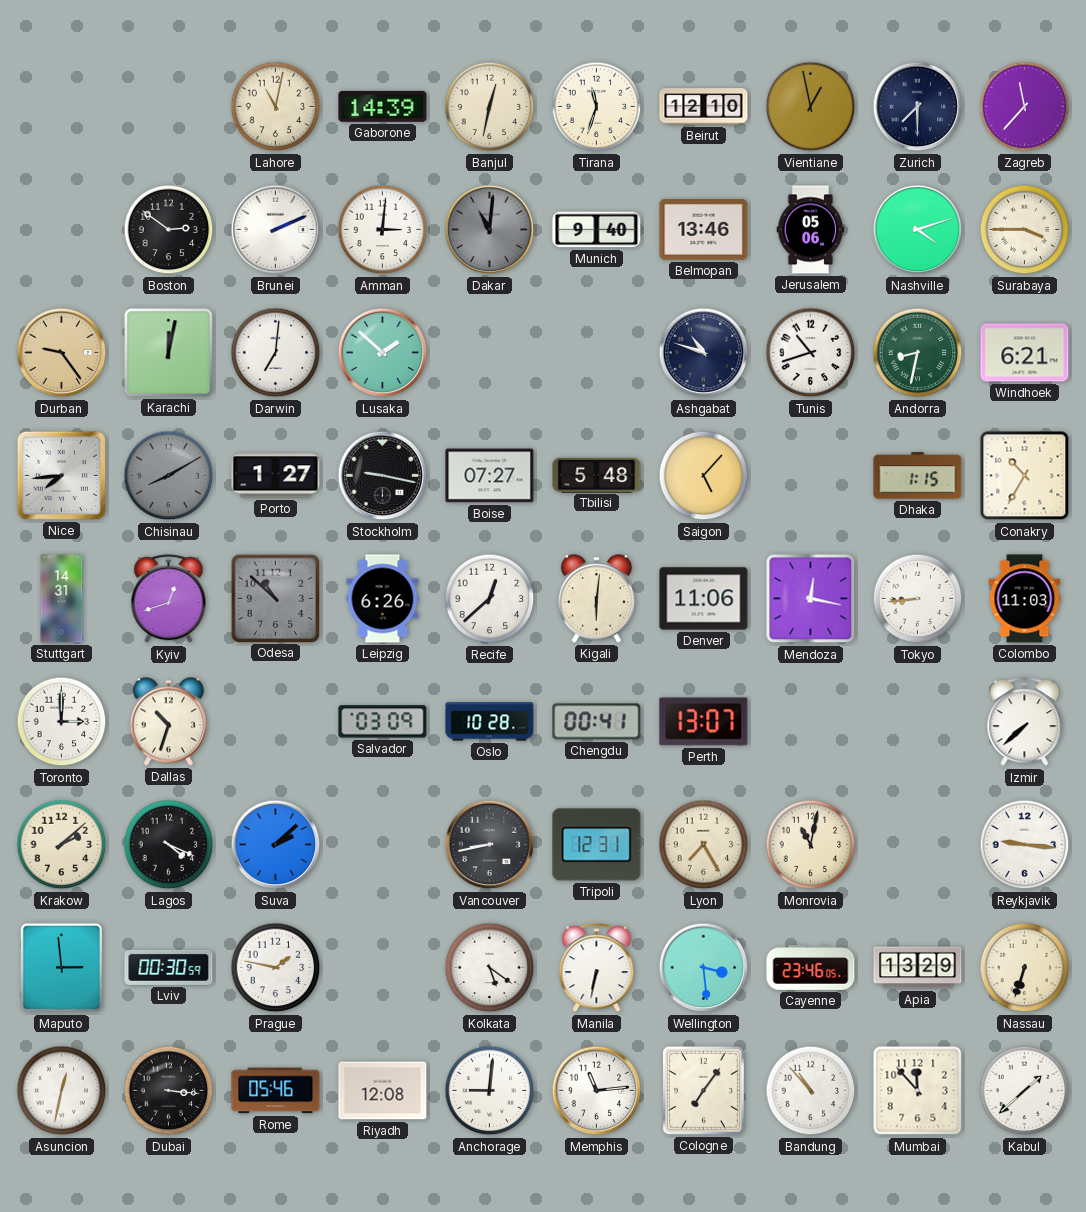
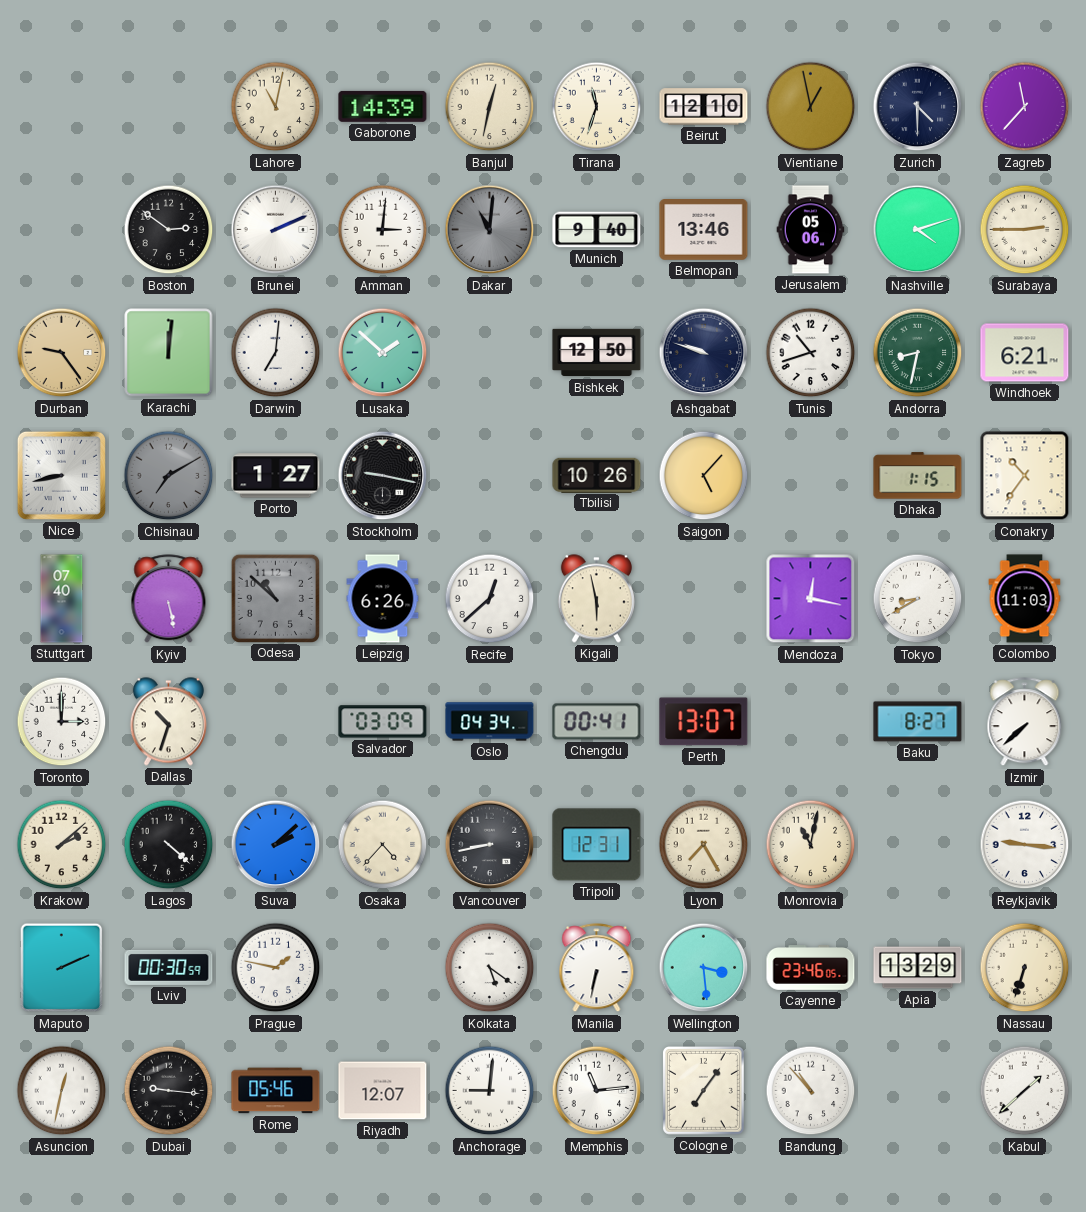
Zurich: 7:30 -> 4:30 (918, 107)
Surabaya: 3:45 -> 2:45 (1025, 230)
Karachi: 12:02 -> 12:01 (169, 353)
Bishkek: none -> 12:50 (597, 353)
Ashgabat: 10:48 -> 9:48 (704, 353)
Nice: 7:44 -> 8:43 (61, 475)
Chisinau: 8:10 -> 7:10 (169, 476)
Boise: 07:27 -> none (490, 476)
Tbilisi: 5:48 -> 10:26 (597, 475)
Conakry: 10:35 -> 10:36 (1025, 476)
Stuttgart: 14:31 -> 07:40 (62, 599)
Kyiv: 12:42 -> 5:28 (169, 599)
Kigali: 6:01 -> 5:58 (596, 599)
Denver: 11:06 -> none (704, 599)
Tokyo: 8:44 -> 8:40 (918, 599)
Oslo: 10:28 -> 04:34 (490, 722)
Baku: none -> 8:27 (918, 722)
Lagos: 4:19 -> 4:22 (169, 845)
Osaka: none -> 4:37 (383, 845)
Maputo: 2:59 -> 2:11 (62, 968)
Dubai: 3:16 -> 9:16 (169, 1091)
Riyadh: 12:08 -> 12:07 (383, 1091)
Mumbai: 11:53 -> none (918, 1091)
